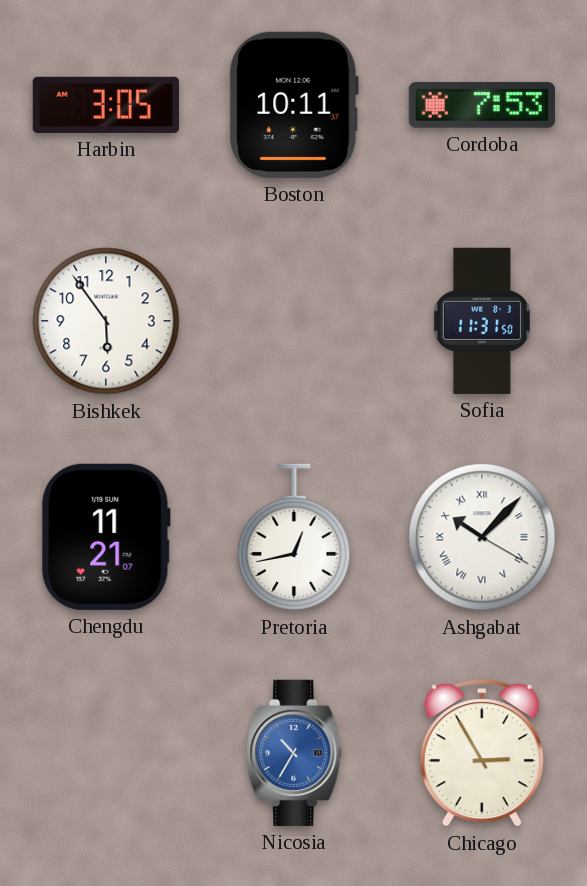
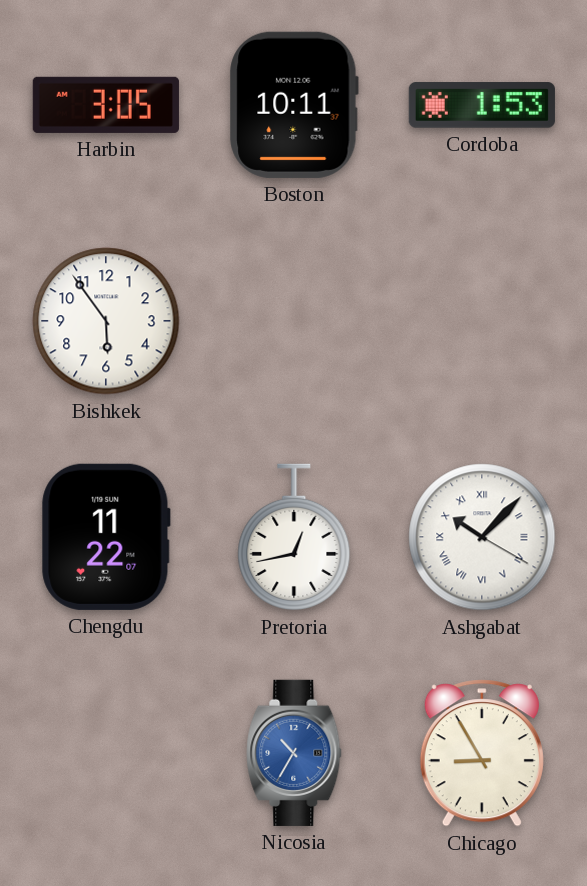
Cordoba: 7:53 -> 1:53 (482, 105)
Sofia: 11:31 -> none (482, 321)
Chengdu: 11:21 -> 11:22 (106, 537)
Chicago: 2:55 -> 8:55 (482, 753)
